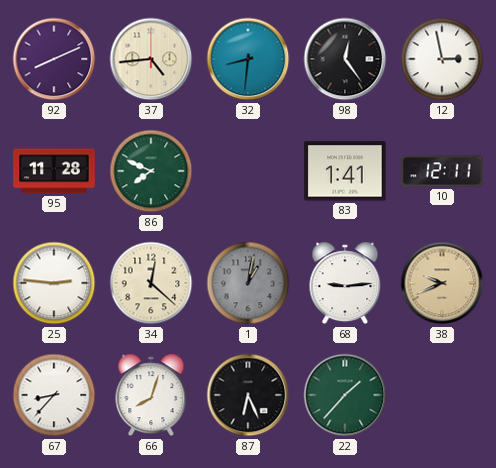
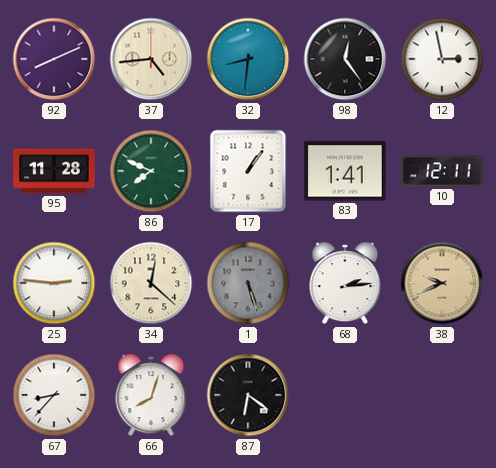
17: none -> 1:06 (248, 171)
1: 1:02 -> 5:27 (248, 283)
68: 9:14 -> 2:14 (345, 283)
87: 6:26 -> 6:21 (248, 395)
22: 1:37 -> none (345, 395)
